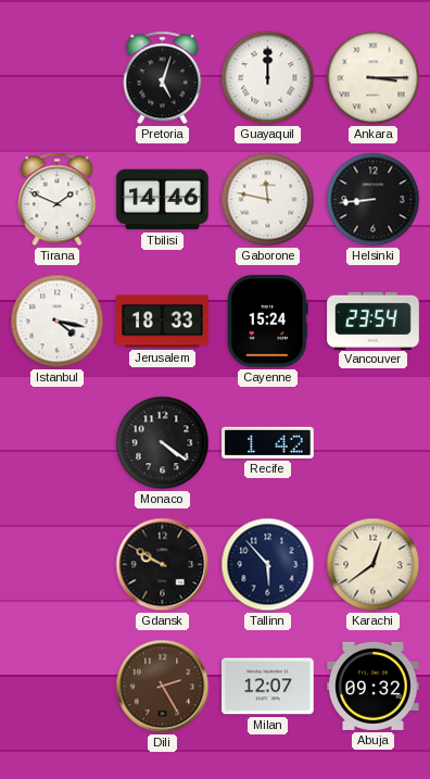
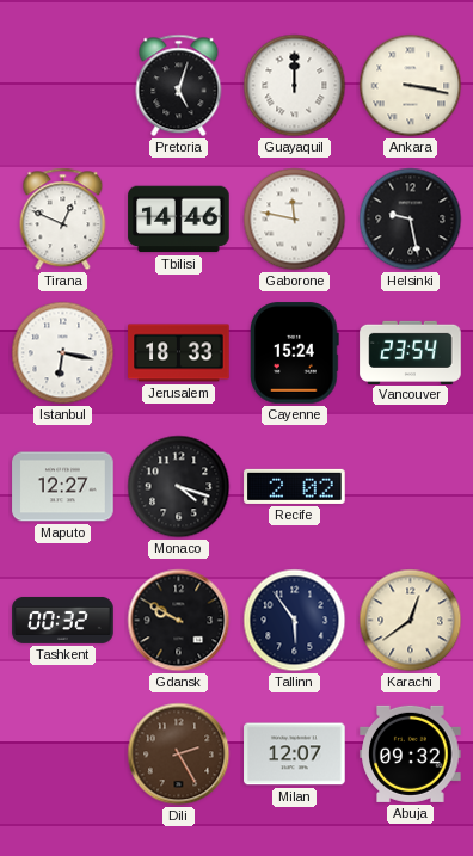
Ankara: 3:15 -> 3:17 (411, 86)
Tirana: 1:49 -> 12:49 (63, 220)
Helsinki: 8:44 -> 9:28 (411, 220)
Istanbul: 4:17 -> 6:17 (63, 353)
Maputo: none -> 12:27 (63, 487)
Monaco: 4:21 -> 4:18 (179, 487)
Recife: 1:42 -> 2:02 (295, 486)
Tashkent: none -> 00:32 (63, 620)
Tallinn: 5:53 -> 5:54 (295, 621)
